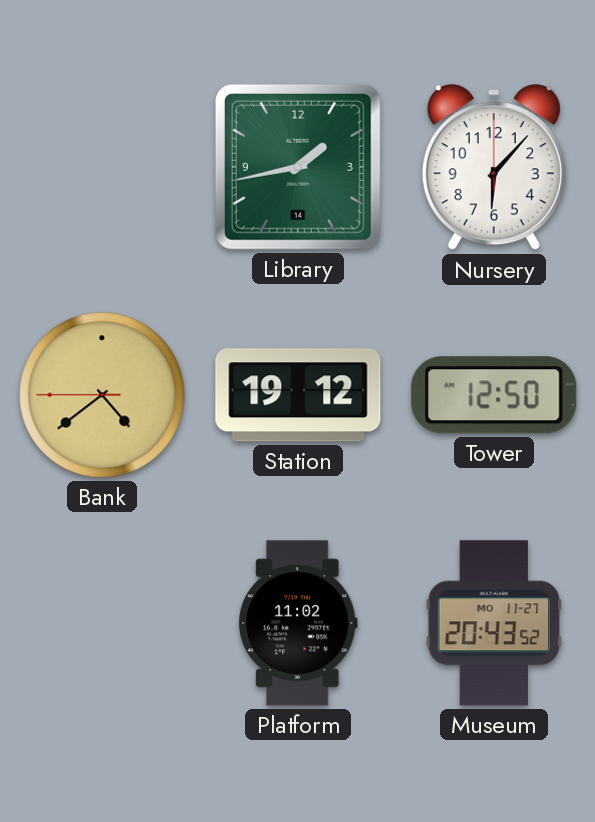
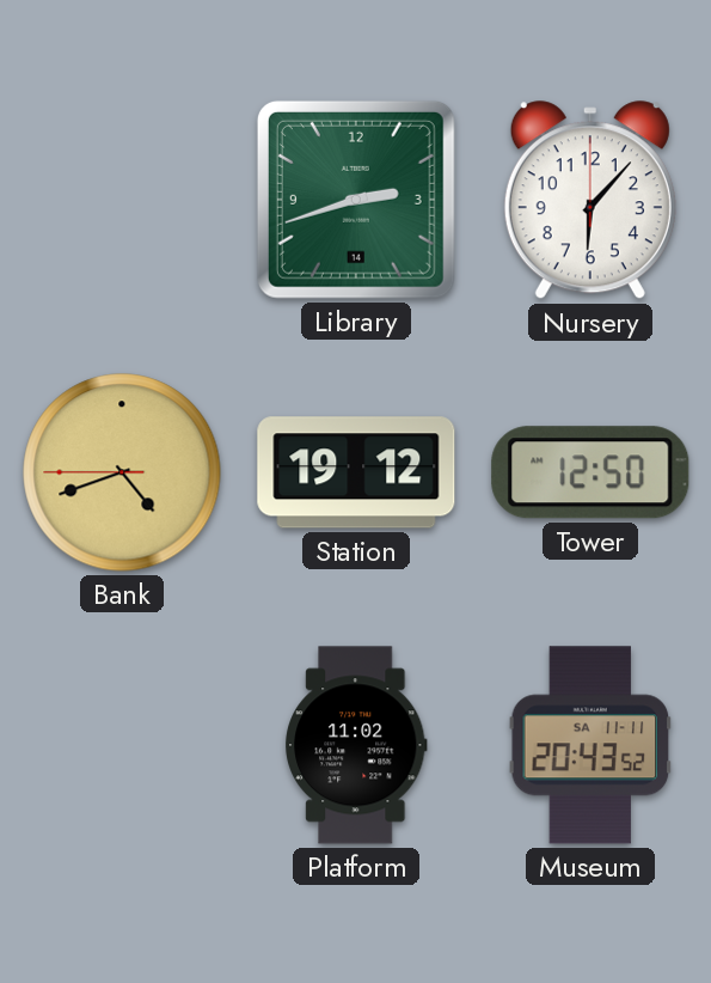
Library: 1:43 -> 2:42 (356, 200)
Bank: 4:38 -> 4:41 (122, 472)
Museum date: MO 11-27 -> SA 11-11 (590, 745)
